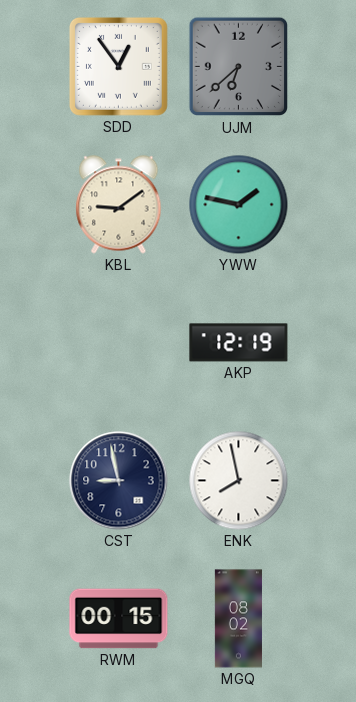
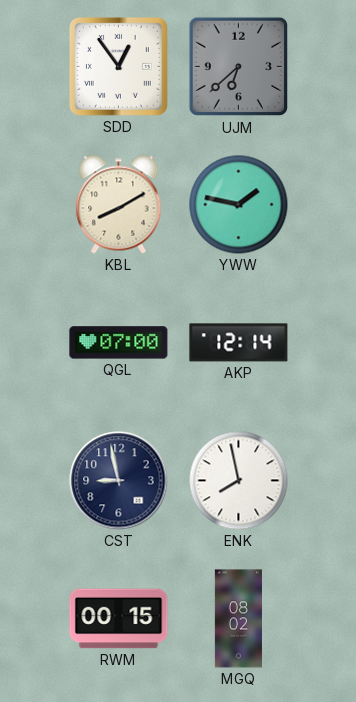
KBL: 9:09 -> 8:10 (119, 205)
QGL: none -> 07:00 (119, 343)
AKP: 12:19 -> 12:14 (239, 343)
